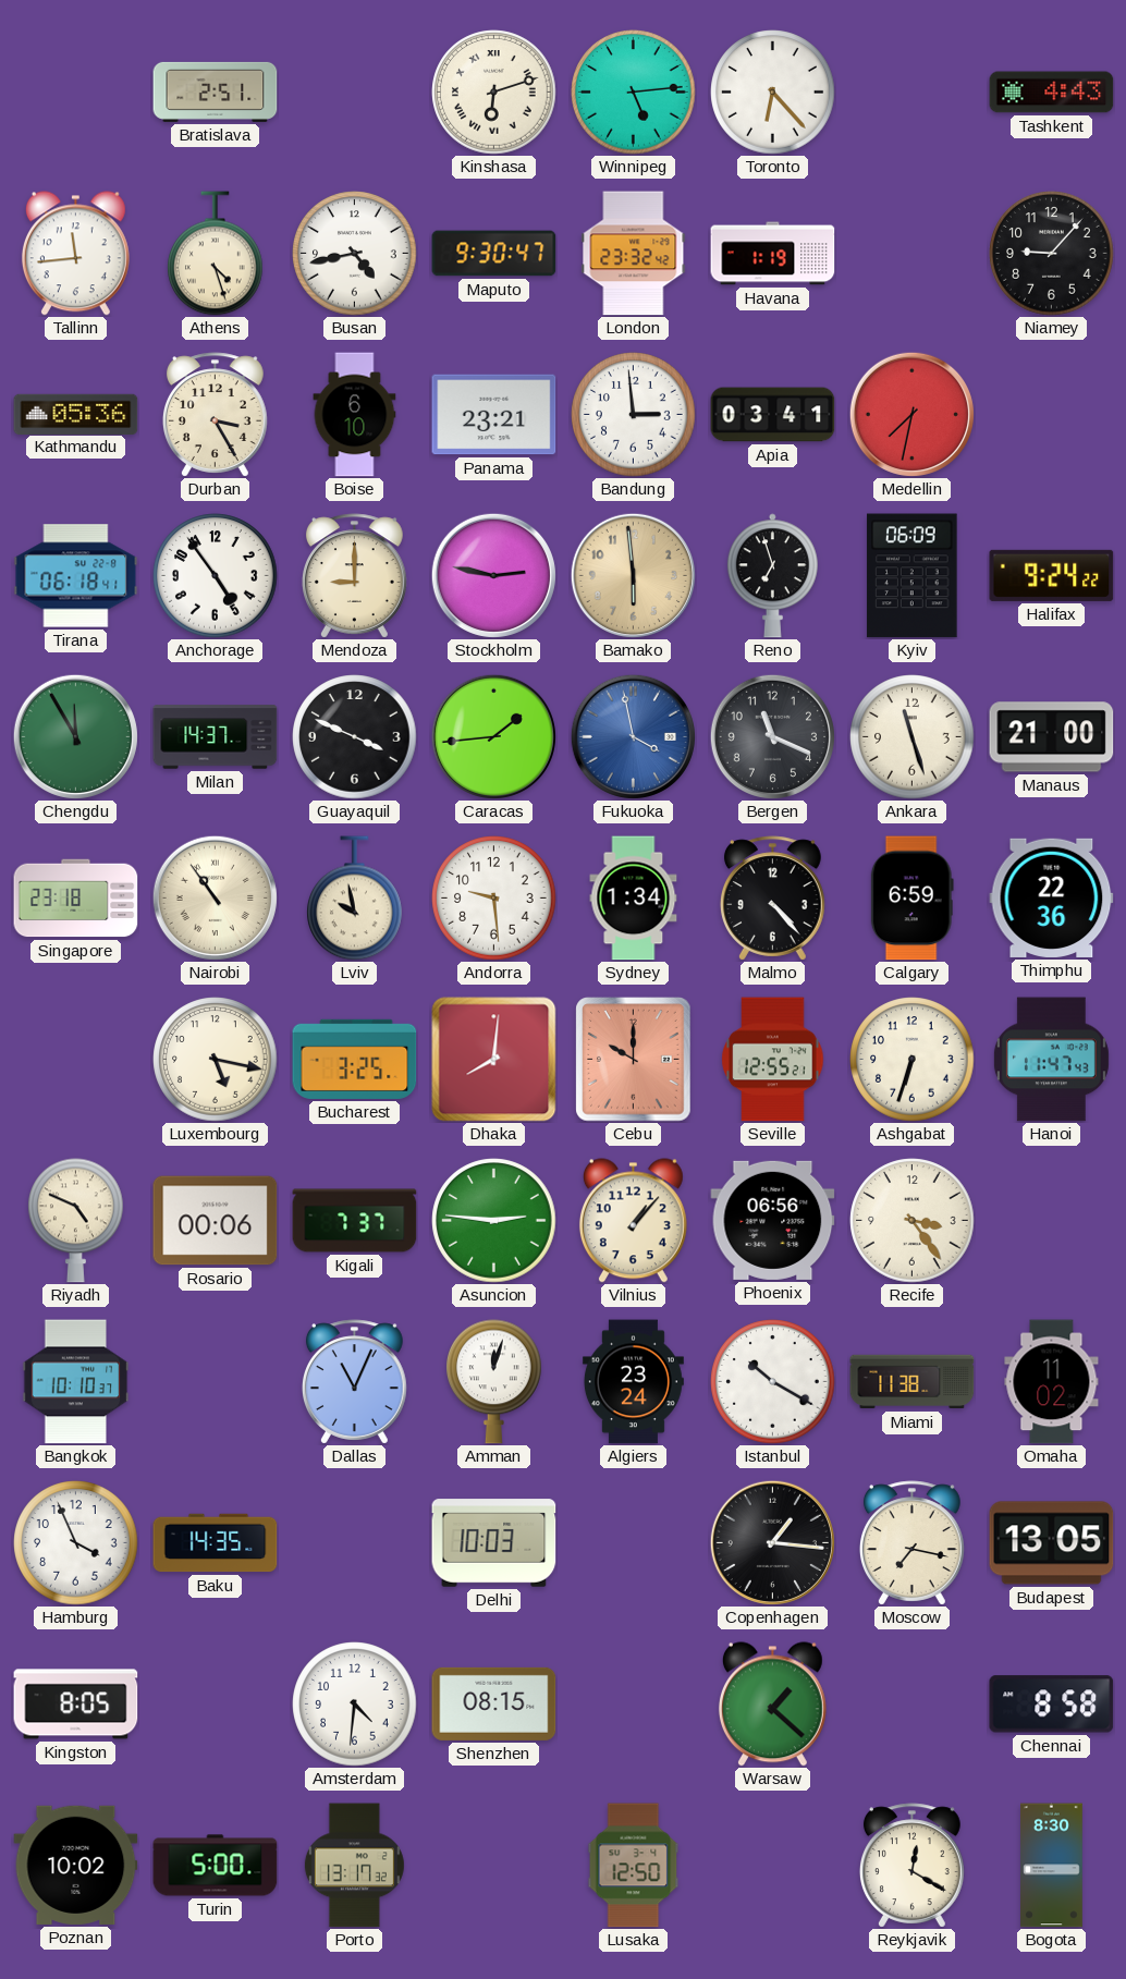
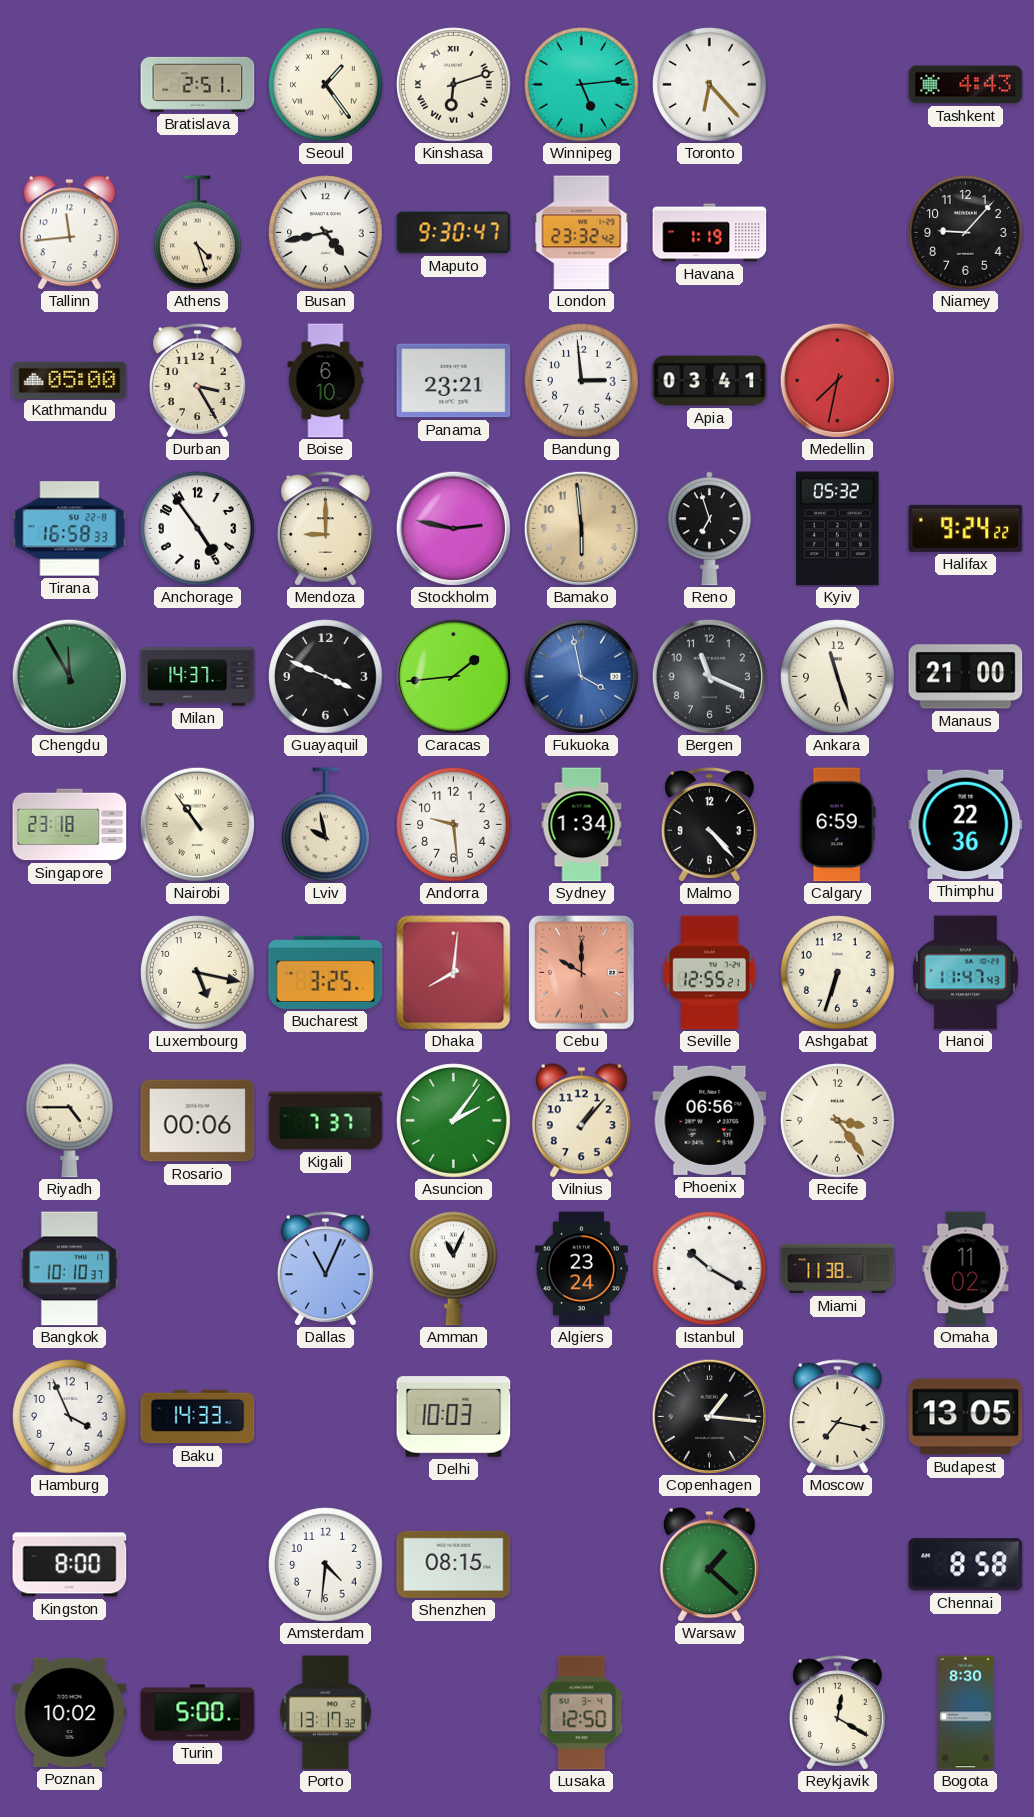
Seoul: none -> 1:24 (326, 85)
Kathmandu: 05:36 -> 05:00 (70, 380)
Tirana: 06:18 -> 16:58 (70, 529)
Kyiv: 06:09 -> 05:32 (838, 529)
Riyadh: 4:49 -> 4:45 (70, 1121)
Asuncion: 2:46 -> 2:06 (454, 1121)
Amman: 12:03 -> 11:04 (454, 1269)
Baku: 14:35 -> 14:33 (198, 1417)
Kingston: 8:05 -> 8:00 (70, 1565)
